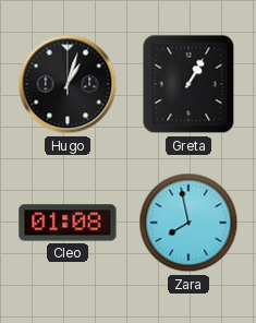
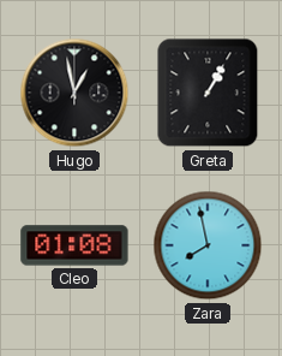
Hugo: 1:03 -> 12:58 (74, 93)
